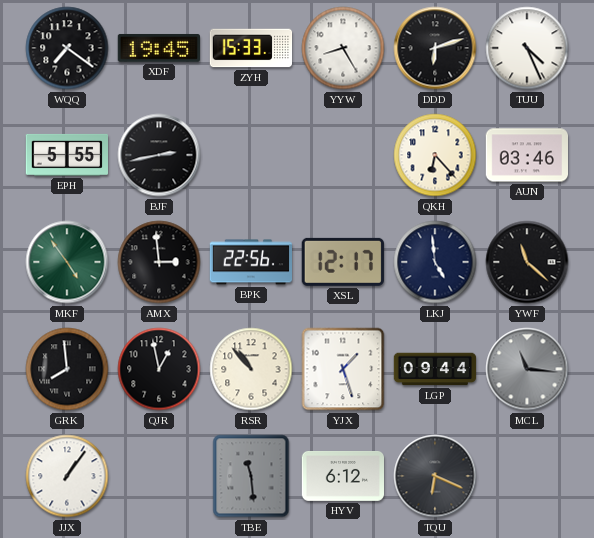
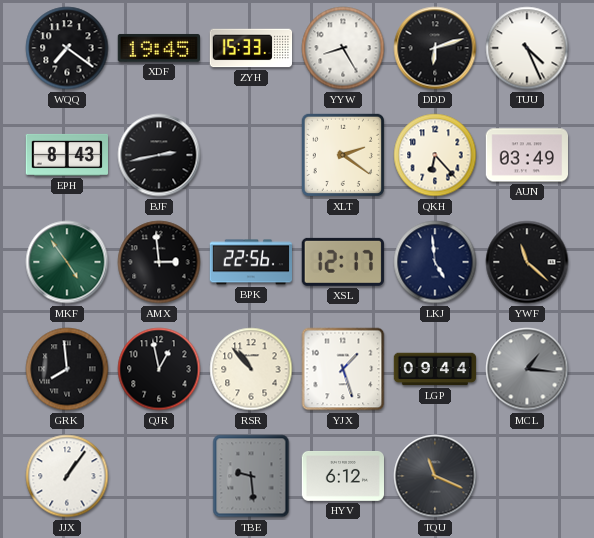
EPH: 5:55 -> 8:43 (66, 155)
XLT: none -> 2:21 (343, 155)
AUN: 03:46 -> 03:49 (526, 155)
MCL: 11:16 -> 1:16 (527, 369)
TBE: 11:29 -> 9:29 (251, 476)
TQU: 6:19 -> 11:19 (435, 476)
